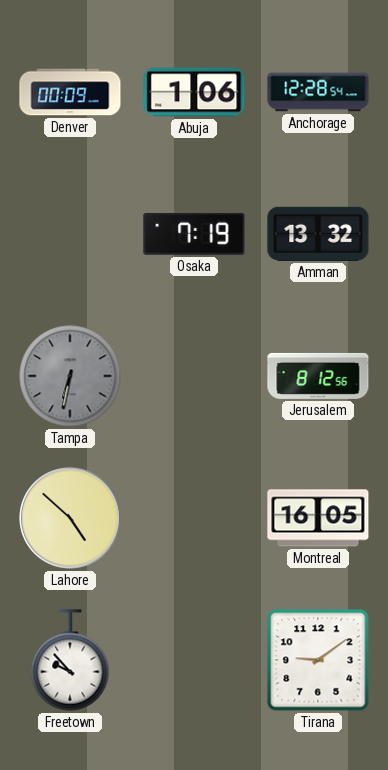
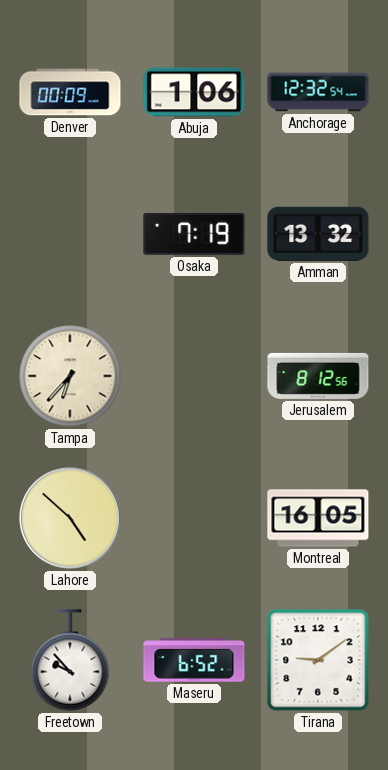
Anchorage: 12:28 -> 12:32 (318, 92)
Tampa: 6:32 -> 6:37 (70, 376)
Tampa dial: grey -> cream (70, 376)
Maseru: none -> 6:52 (194, 660)
